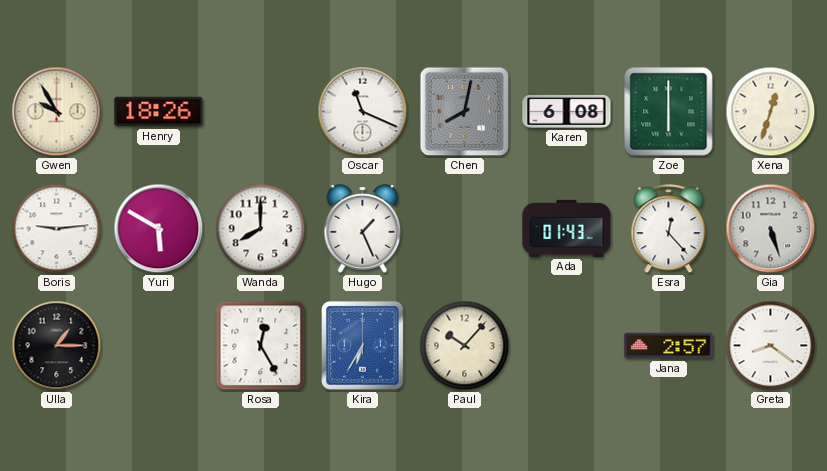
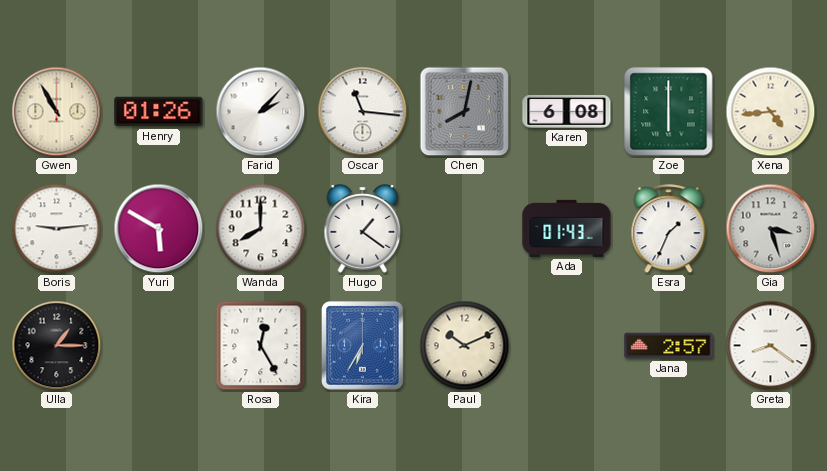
Gwen: 9:55 -> 10:55 (57, 112)
Henry: 18:26 -> 01:26 (159, 112)
Farid: none -> 2:07 (261, 112)
Oscar: 11:19 -> 11:16 (363, 112)
Xena: 12:33 -> 4:44 (771, 112)
Hugo: 1:26 -> 1:21 (363, 229)
Esra: 12:23 -> 1:34 (669, 229)
Gia: 5:27 -> 3:27 (771, 229)
Paul: 10:07 -> 10:11 (465, 346)
